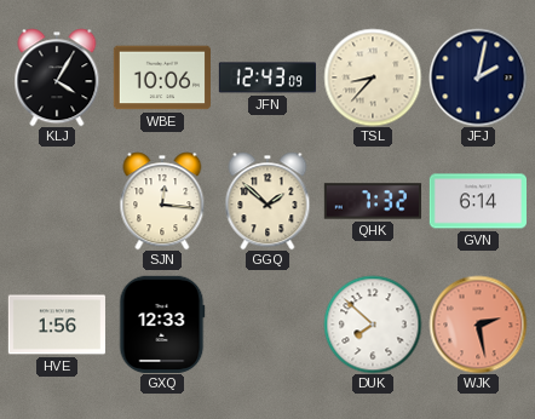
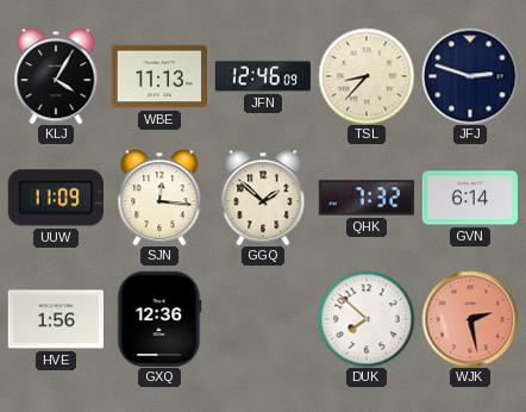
WBE: 10:06 -> 11:13 (158, 76)
JFN: 12:43 -> 12:46 (262, 76)
JFJ: 2:02 -> 2:48 (470, 76)
UUW: none -> 11:09 (56, 198)
GXQ: 12:33 -> 12:36 (159, 319)
